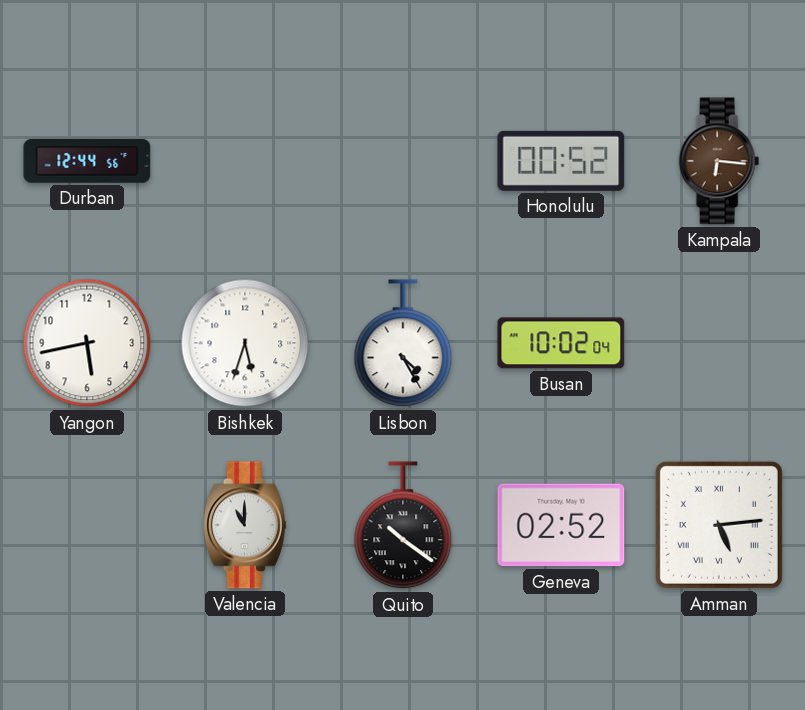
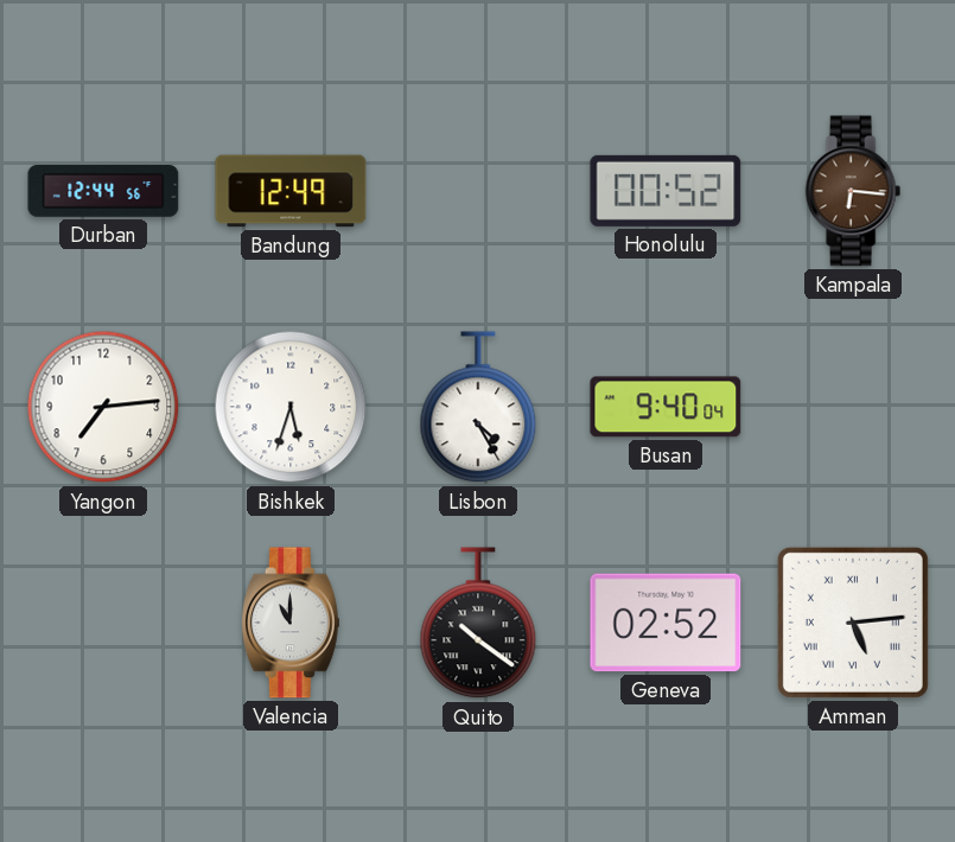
Bandung: none -> 12:49 (291, 191)
Yangon: 5:43 -> 7:14 (103, 407)
Busan: 10:02 -> 9:40 (666, 407)
